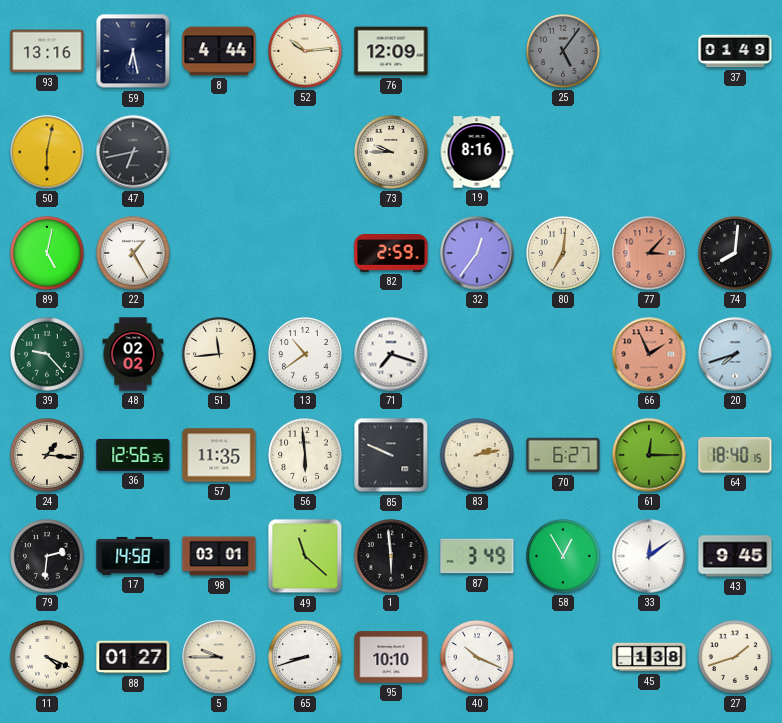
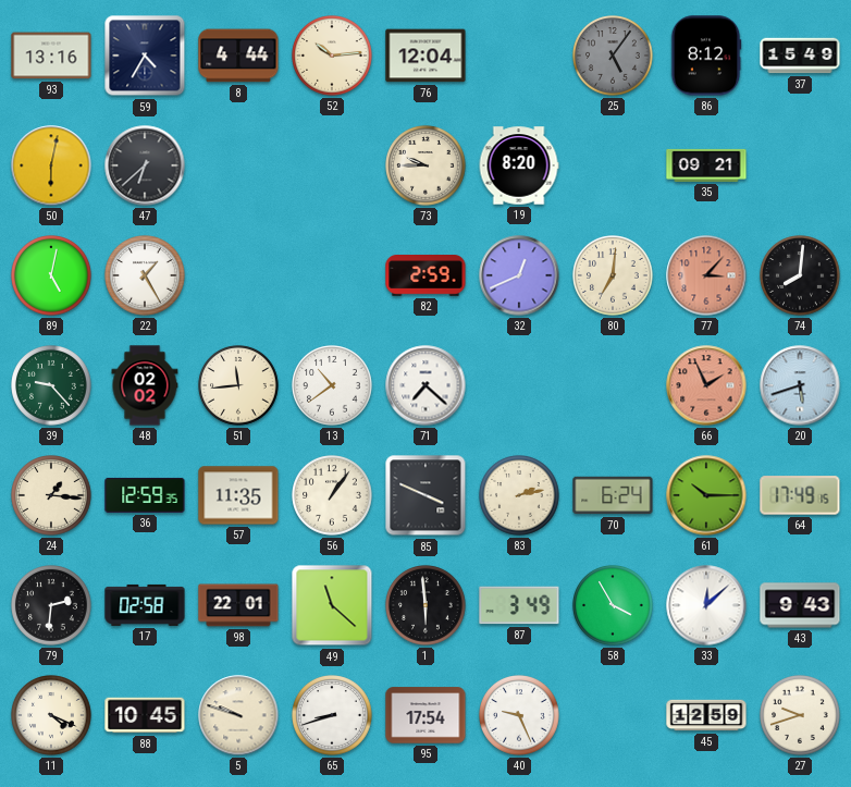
59: 6:28 -> 4:35 (145, 56)
76: 12:09 -> 12:04 (425, 56)
86: none -> 8:12 (706, 56)
37: 01:49 -> 15:49 (800, 56)
47: 6:43 -> 6:38 (145, 165)
19: 8:16 -> 8:20 (519, 165)
35: none -> 09:21 (706, 165)
32: 12:36 -> 12:41 (519, 275)
71: 7:18 -> 7:22 (425, 385)
20: 7:42 -> 5:42 (800, 385)
36: 12:56 -> 12:59 (145, 495)
56: 5:59 -> 1:06 (332, 495)
85: 9:49 -> 3:49 (425, 495)
70: 6:27 -> 6:24 (613, 495)
61: 12:15 -> 10:15 (706, 495)
64: 18:40 -> 17:49 (800, 495)
17: 14:58 -> 02:58 (145, 605)
98: 03:01 -> 22:01 (238, 605)
58: 12:55 -> 3:55 (613, 605)
33: 12:09 -> 12:08 (706, 605)
43: 9:45 -> 9:43 (800, 605)
88: 01:27 -> 10:45 (145, 715)
5: 9:45 -> 9:48 (238, 715)
95: 10:10 -> 17:54 (425, 715)
40: 10:19 -> 9:26 (519, 715)
45: 1:38 -> 12:59 (706, 715)
27: 1:42 -> 9:42 (800, 715)
